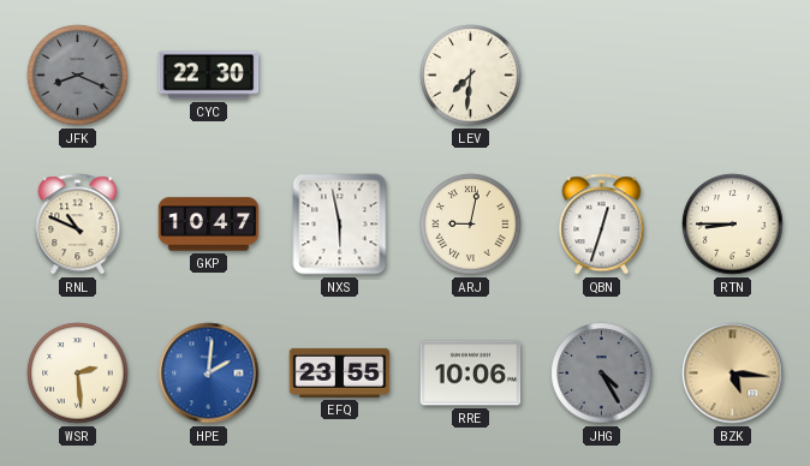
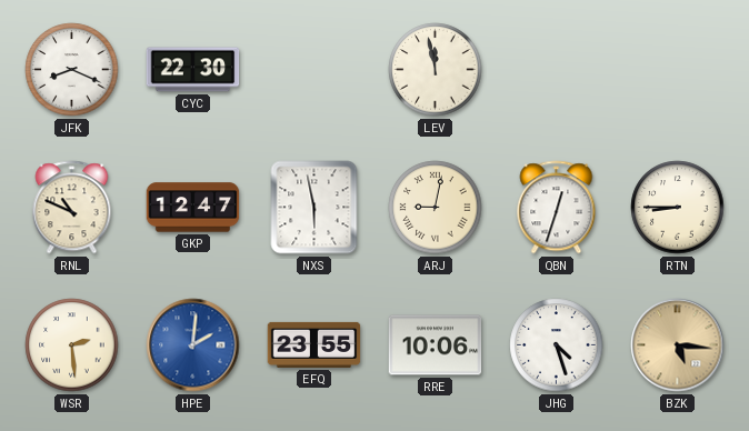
JFK dial: grey -> white (72, 70)
LEV: 7:31 -> 11:58 (436, 70)
GKP: 10:47 -> 12:47 (193, 208)
JHG: 4:25 -> 4:27 (557, 345)
JHG dial: grey -> white (557, 345)
